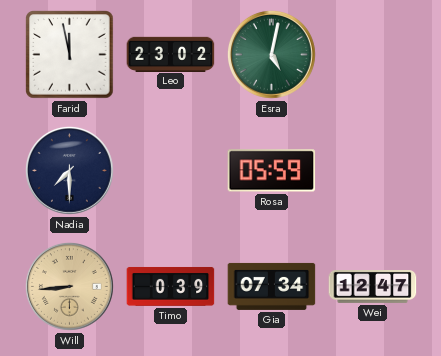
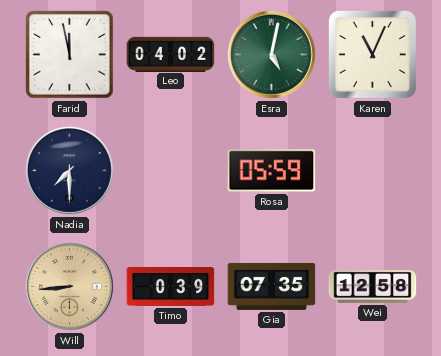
Leo: 23:02 -> 04:02 (171, 54)
Karen: none -> 11:04 (372, 54)
Gia: 07:34 -> 07:35 (272, 286)
Wei: 12:47 -> 12:58 (373, 287)
